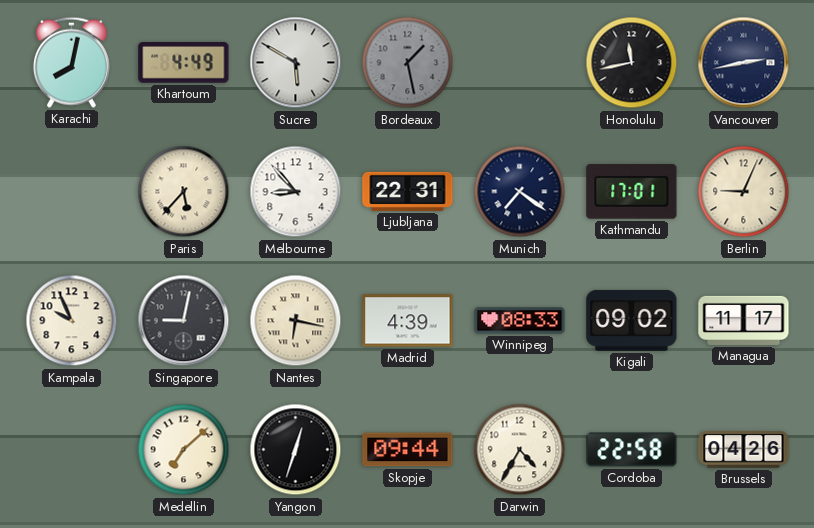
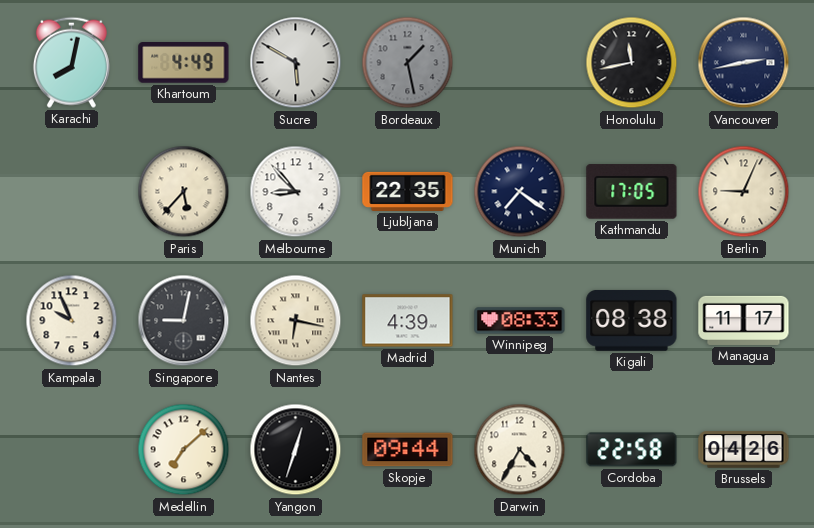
Ljubljana: 22:31 -> 22:35 (408, 191)
Kathmandu: 17:01 -> 17:05 (632, 192)
Kigali: 09:02 -> 08:38 (632, 320)
